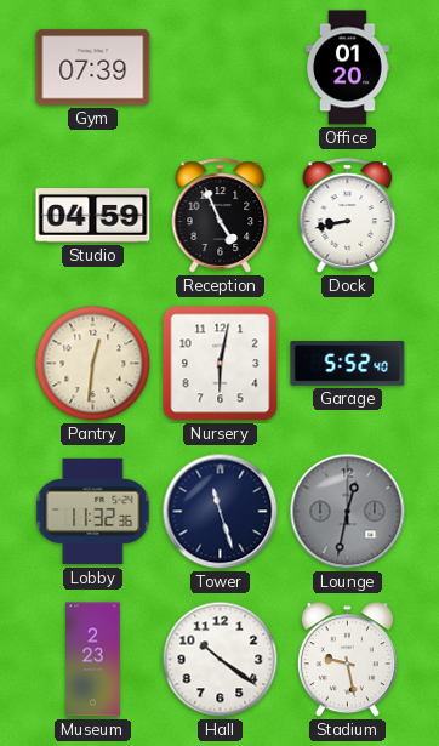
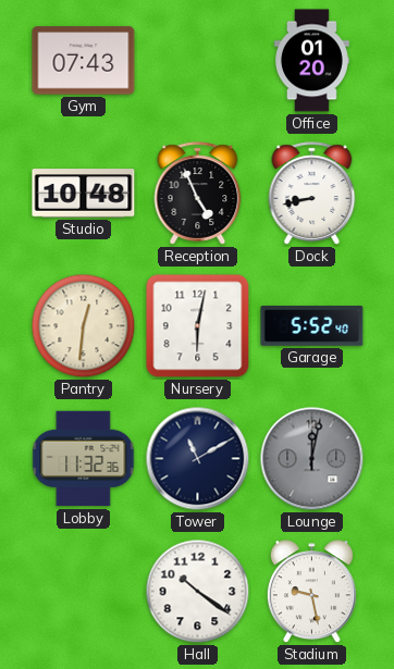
Gym: 07:39 -> 07:43 (84, 61)
Studio: 04:59 -> 10:48 (84, 194)
Tower: 11:27 -> 11:10 (198, 459)
Lounge: 12:32 -> 12:02 (312, 459)
Museum: 2:23 -> none (93, 660)
